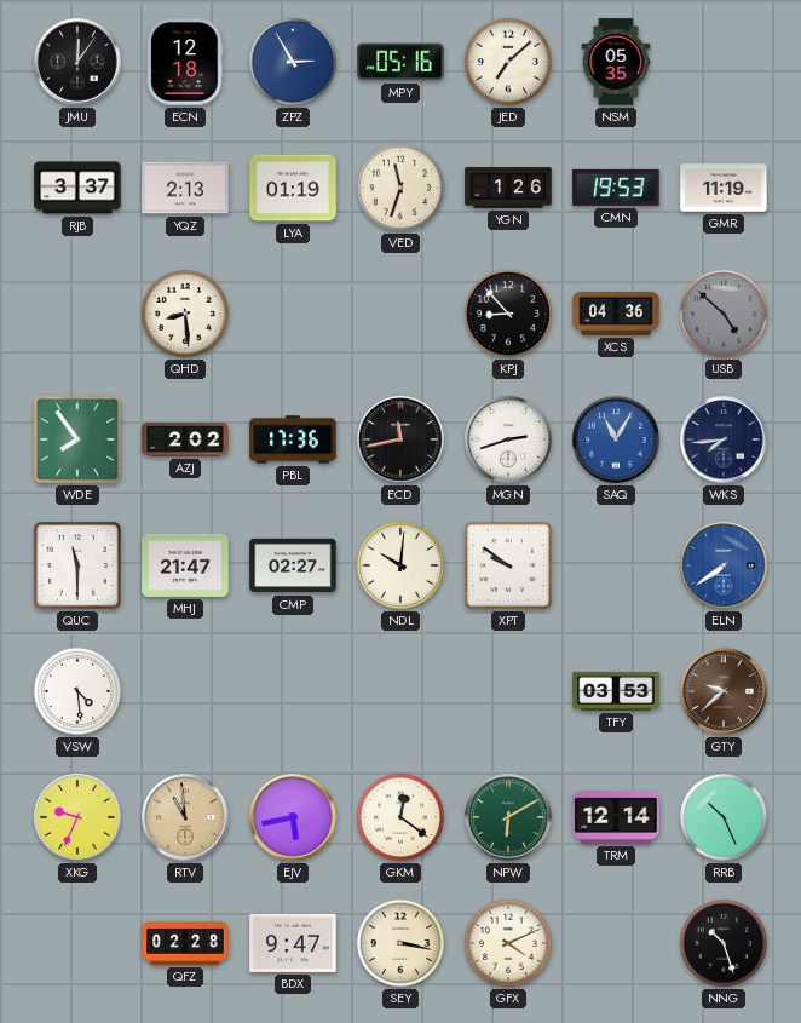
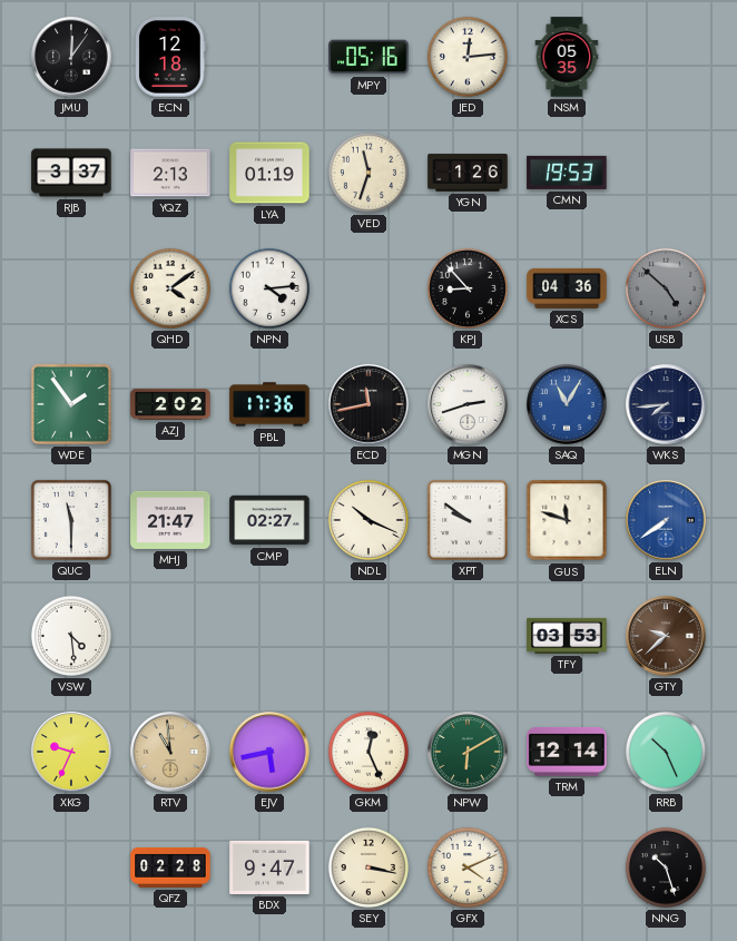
ZPZ: 2:55 -> none (293, 62)
JED: 7:08 -> 12:14 (468, 57)
GMR: 11:19 -> none (724, 188)
QHD: 8:29 -> 4:09 (170, 288)
NPN: none -> 4:14 (269, 288)
WDE: 7:54 -> 1:54 (71, 404)
NDL: 10:01 -> 10:19 (368, 520)
GUS: none -> 11:48 (567, 520)
GKM: 12:21 -> 12:26 (368, 752)
